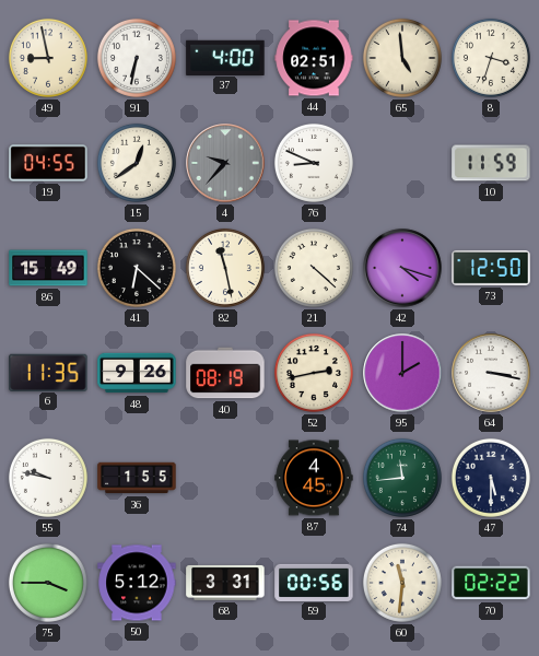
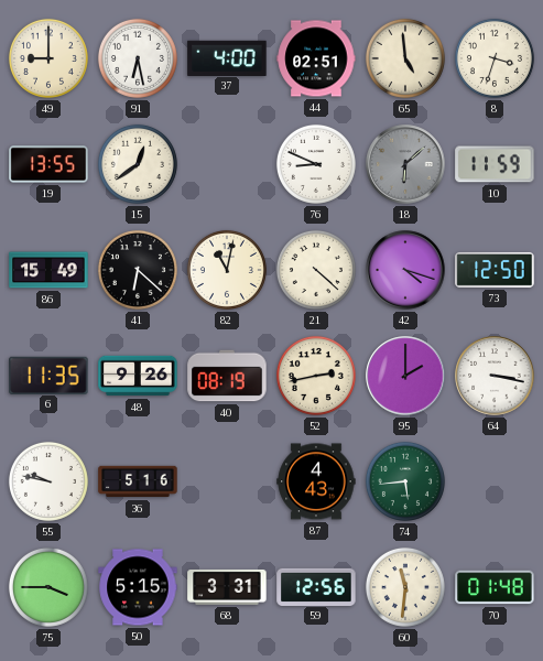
49: 8:58 -> 9:00 (48, 58)
91: 6:32 -> 6:28 (138, 58)
19: 04:55 -> 13:55 (48, 164)
4: 9:37 -> none (225, 163)
18: none -> 6:08 (405, 164)
82: 11:28 -> 11:02 (227, 270)
36: 1:55 -> 5:16 (138, 481)
87: 4:45 -> 4:43 (316, 481)
74: 11:44 -> 5:44 (405, 481)
47: 5:30 -> none (491, 478)
50: 5:12 -> 5:15 (138, 587)
59: 00:56 -> 12:56 (316, 586)
70: 02:22 -> 01:48 (495, 587)
